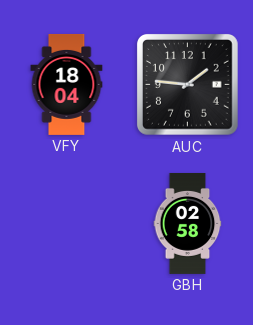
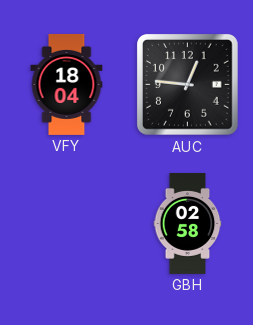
AUC: 1:46 -> 12:46 (188, 85)
